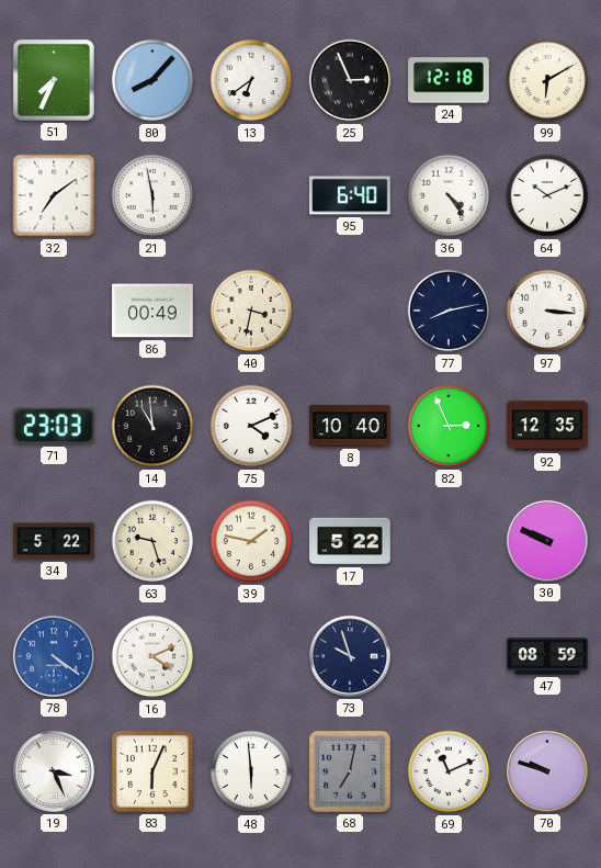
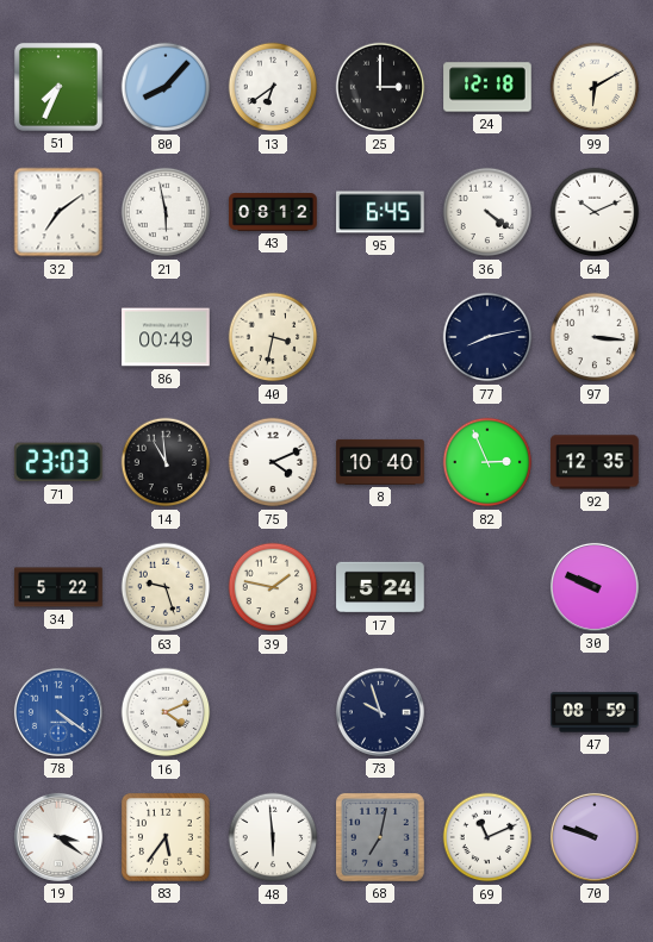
25: 2:56 -> 3:00 (380, 87)
43: none -> 08:12 (273, 212)
95: 6:40 -> 6:45 (380, 212)
36: 4:24 -> 4:21 (487, 212)
17: 5:22 -> 5:24 (380, 587)
19: 3:26 -> 3:21 (58, 837)
83: 6:04 -> 5:36 (166, 837)
